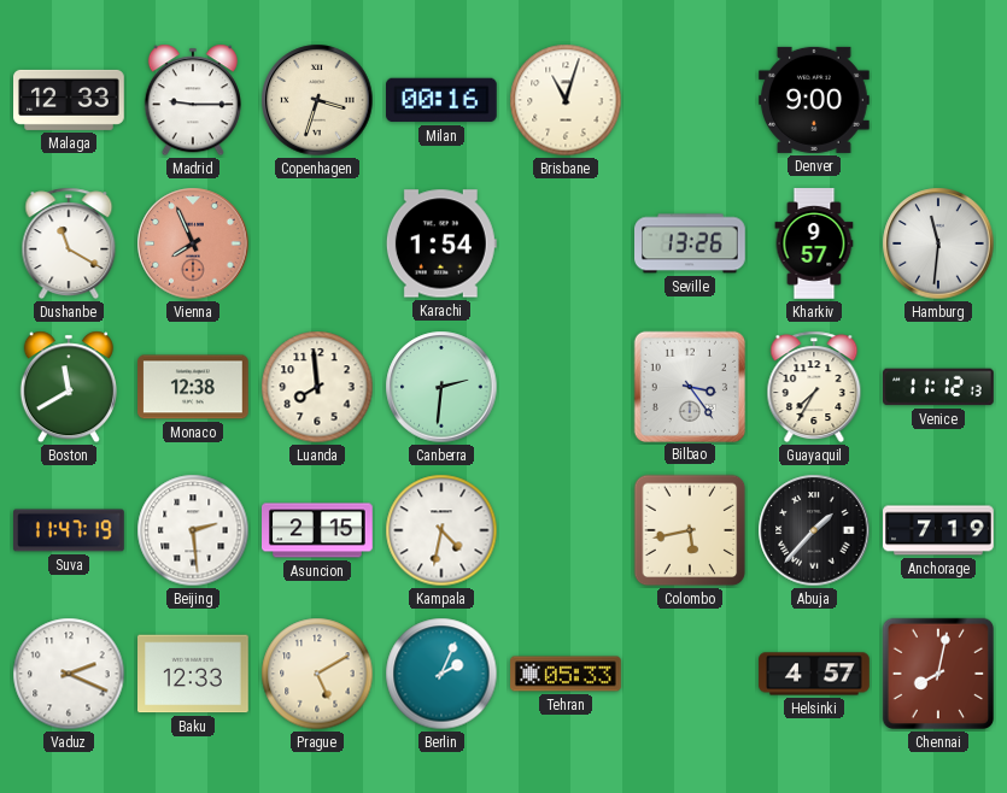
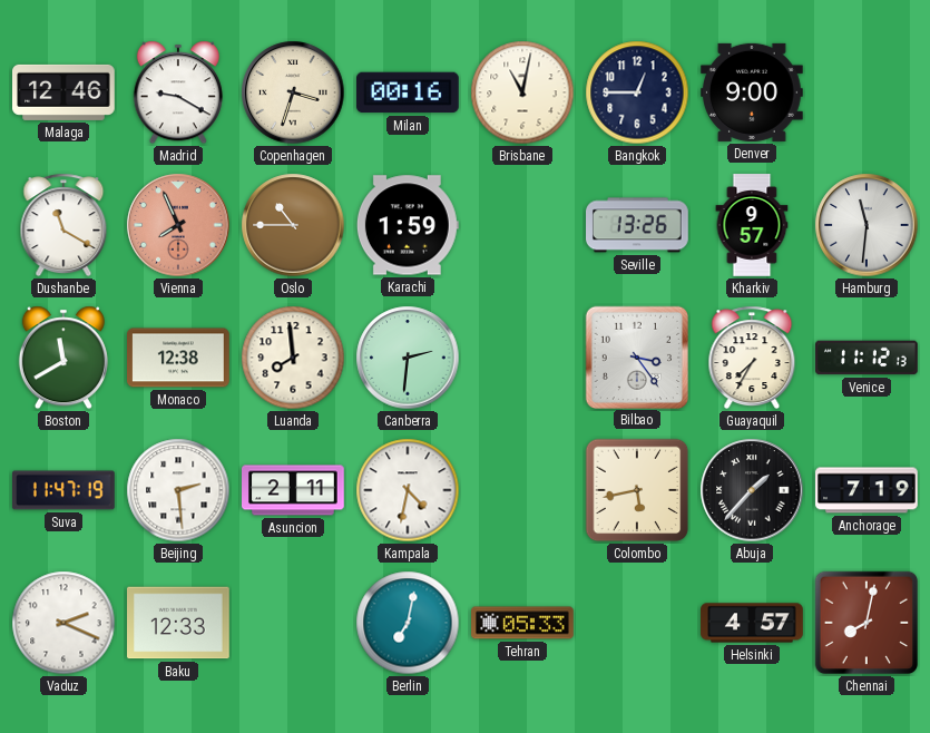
Malaga: 12:33 -> 12:46 (63, 92)
Madrid: 9:15 -> 9:20 (178, 92)
Brisbane: 11:03 -> 11:02 (522, 92)
Bangkok: none -> 12:45 (637, 92)
Oslo: none -> 10:45 (293, 225)
Karachi: 1:54 -> 1:59 (408, 225)
Asuncion: 2:15 -> 2:11 (293, 490)
Prague: 5:10 -> none (317, 674)
Berlin: 2:04 -> 7:02 (408, 623)
